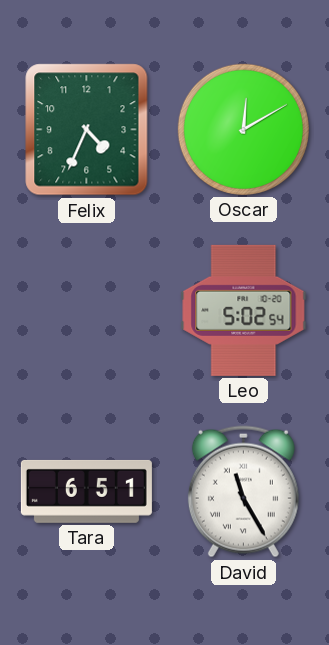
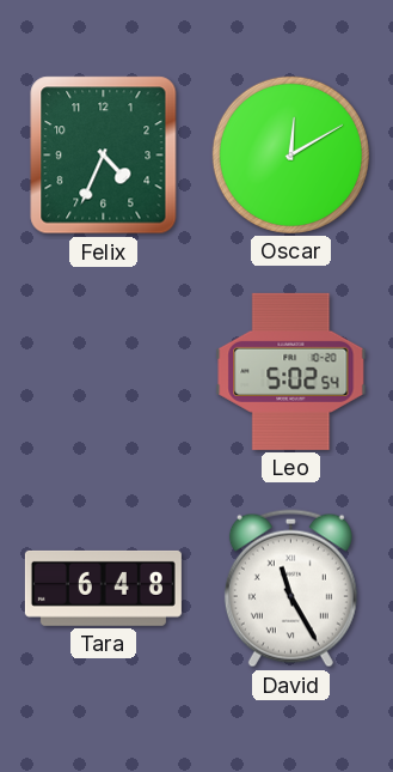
Tara: 6:51 -> 6:48 (103, 588)
